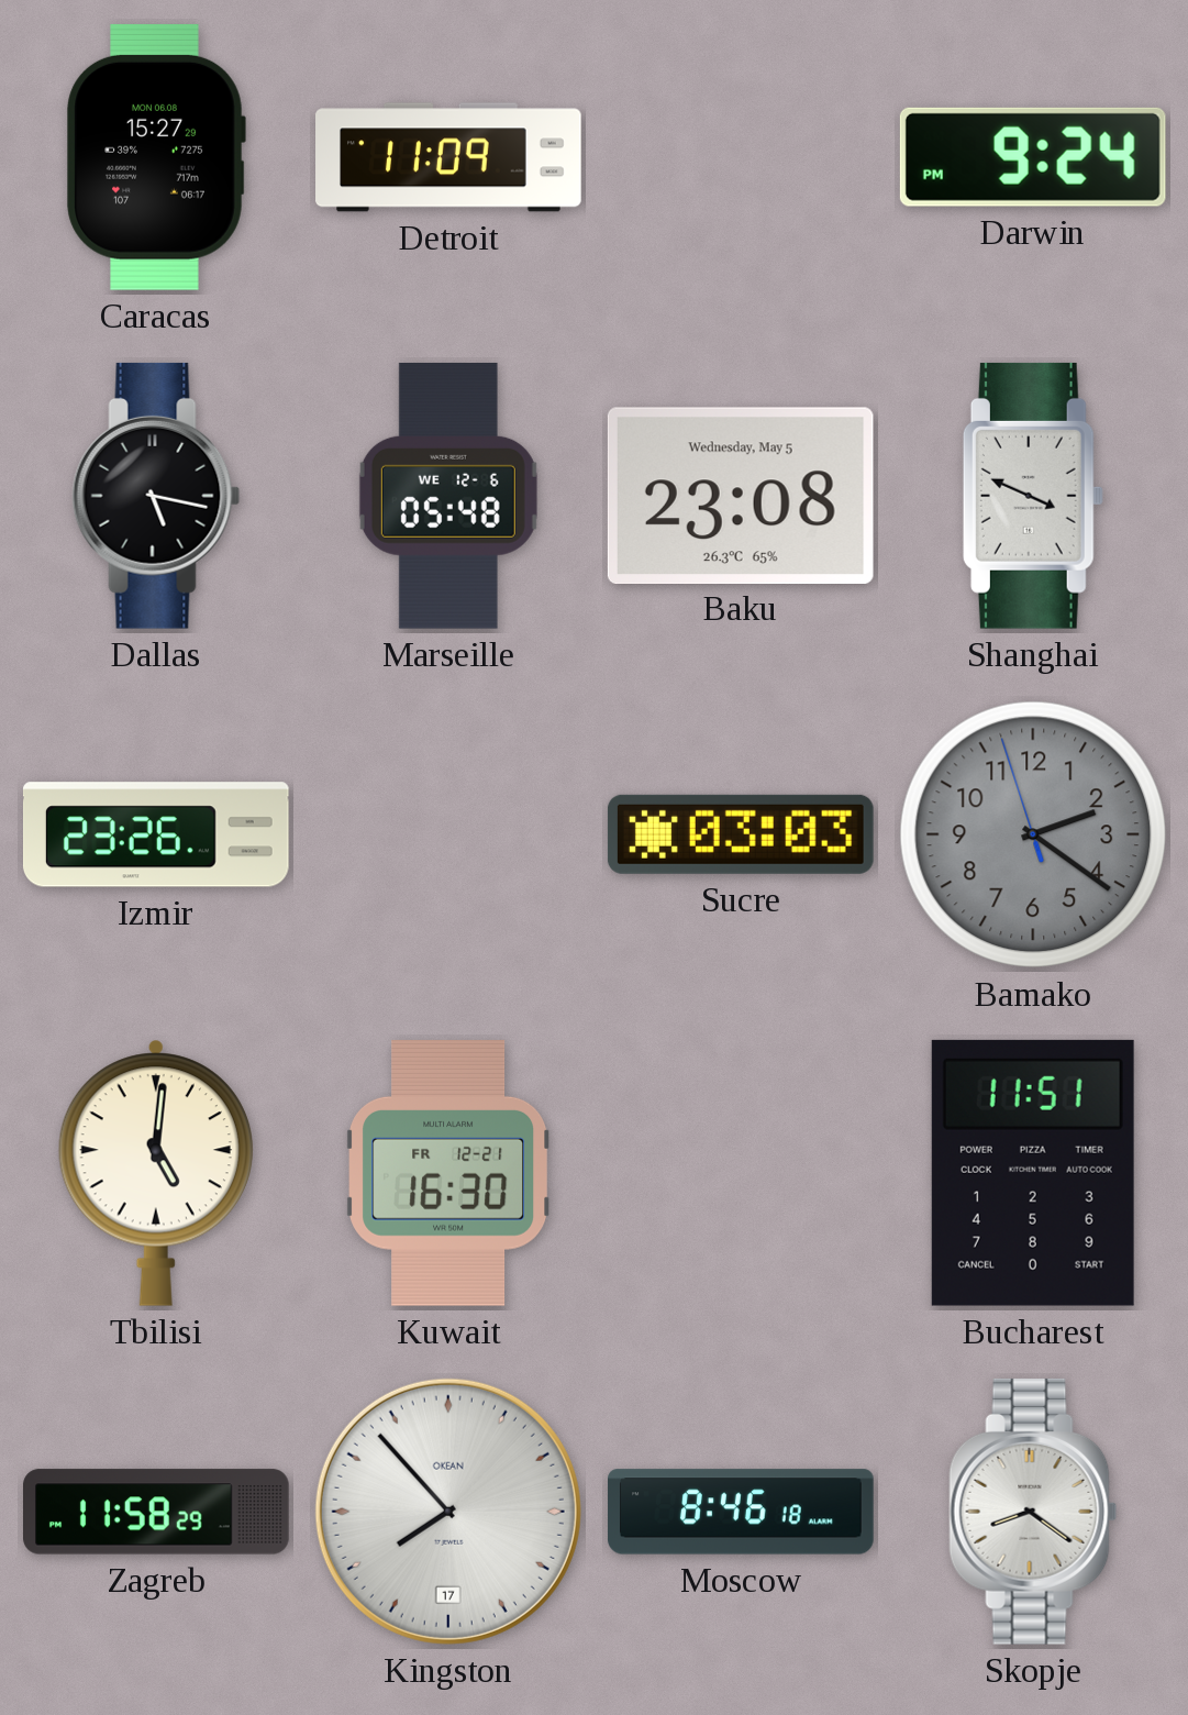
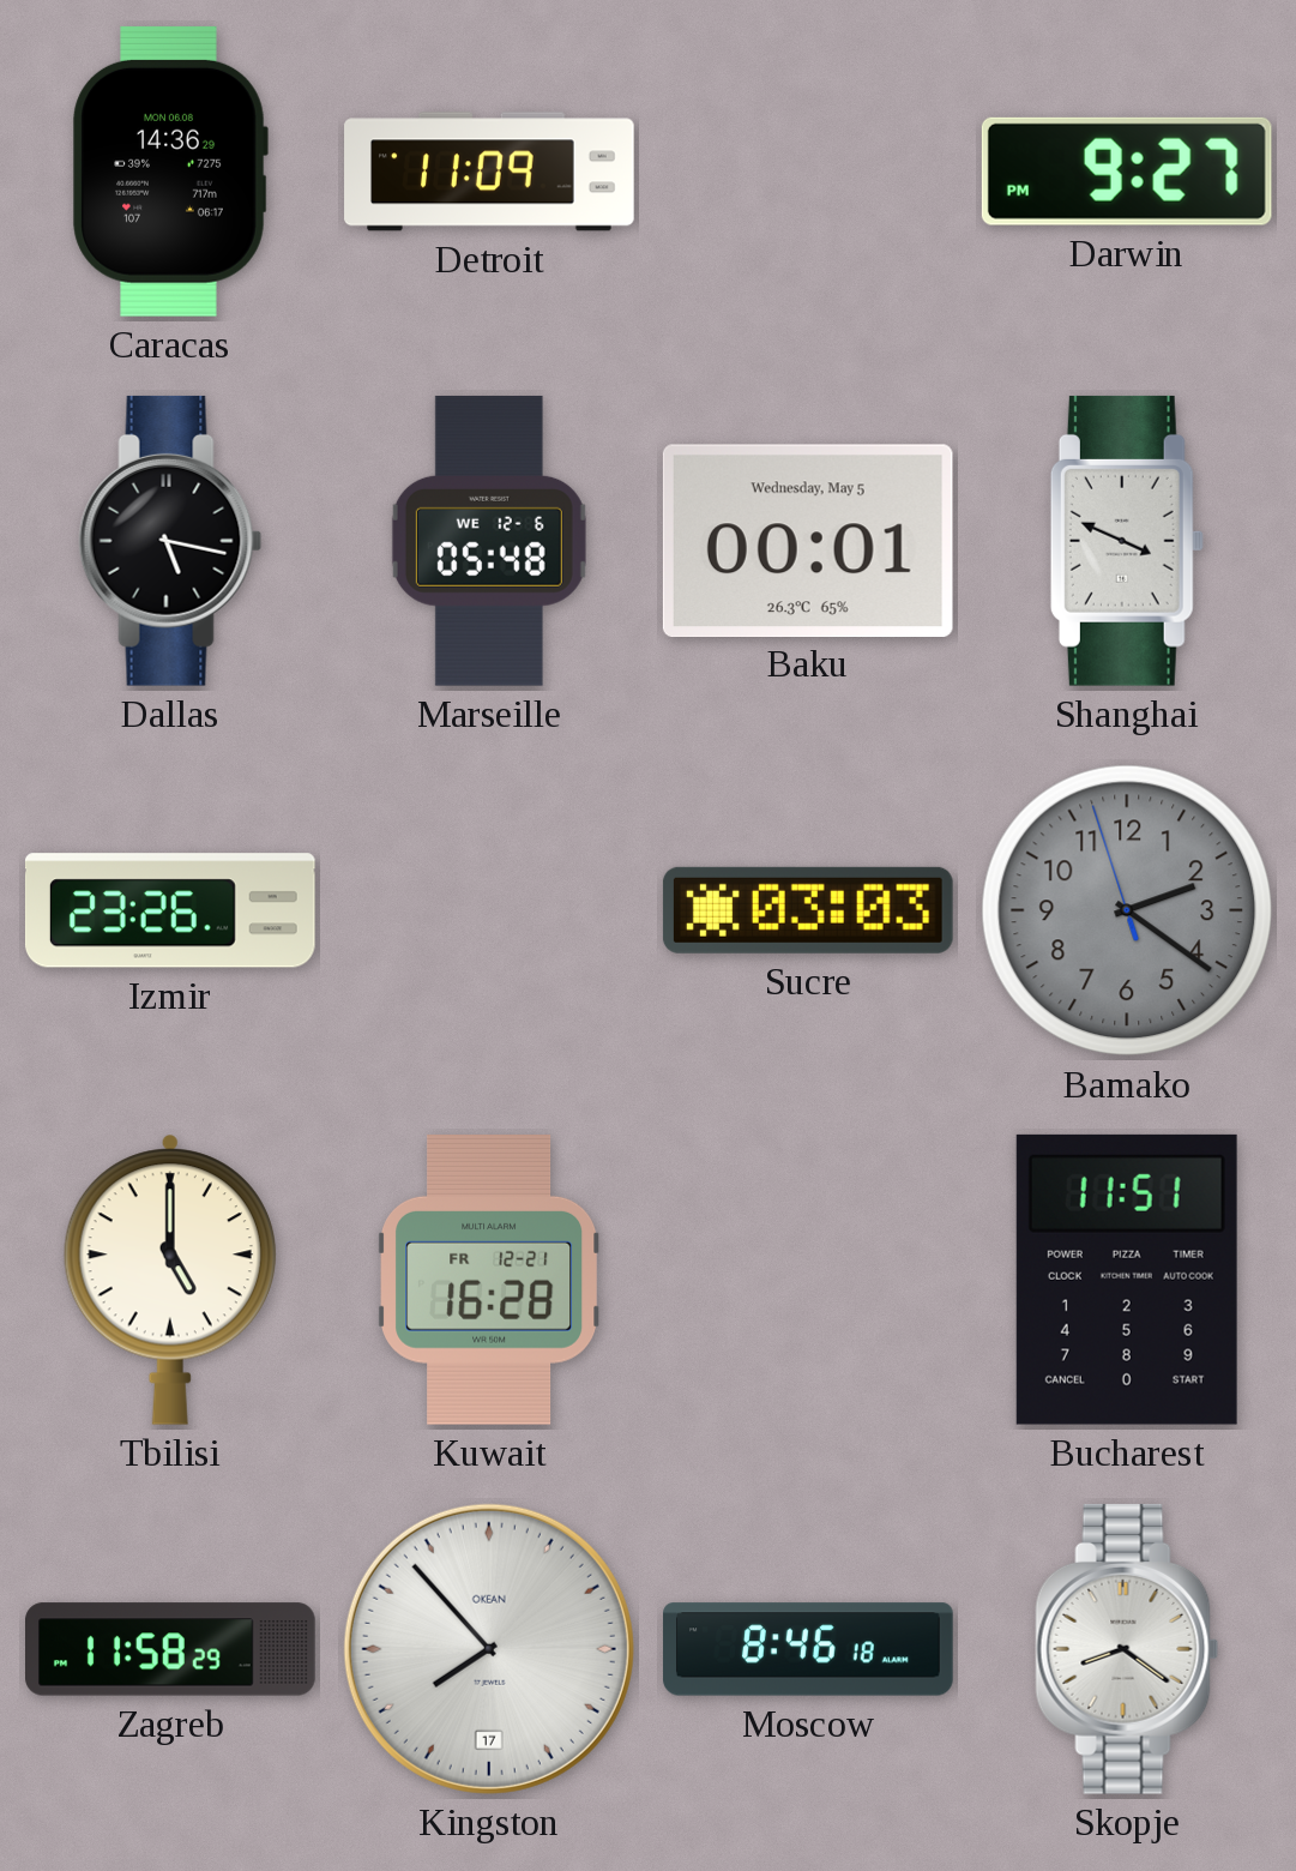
Caracas: 15:27 -> 14:36 (170, 172)
Darwin: 9:24 -> 9:27 (1127, 172)
Baku: 23:08 -> 00:01 (808, 540)
Tbilisi: 5:01 -> 5:00 (170, 1280)
Kuwait: 16:30 -> 16:28 (489, 1280)
